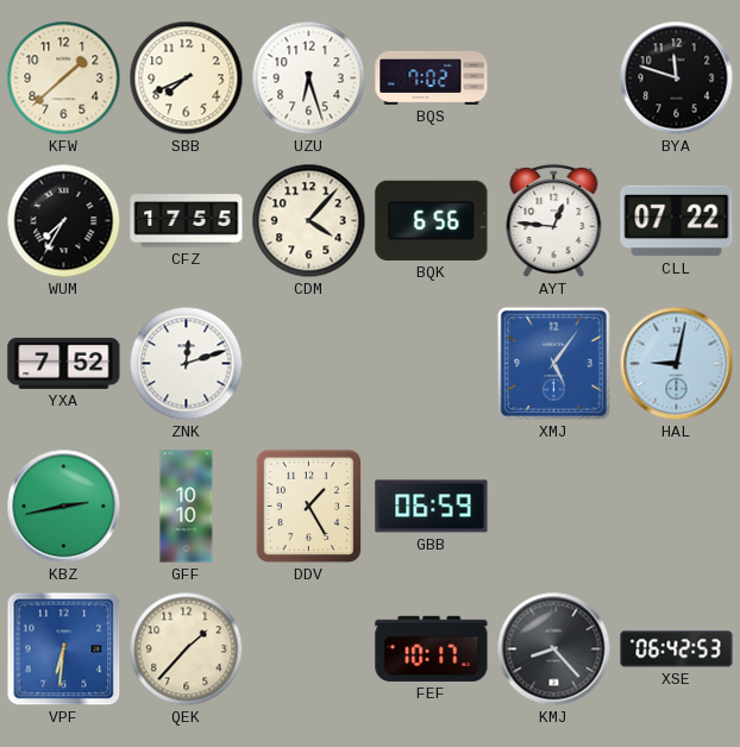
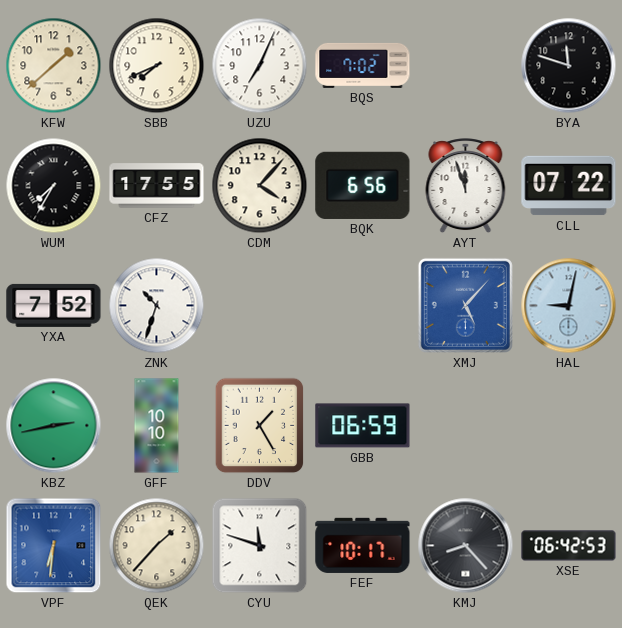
UZU: 6:27 -> 7:04 (260, 66)
AYT: 12:46 -> 11:57 (466, 186)
ZNK: 12:12 -> 10:33 (157, 306)
XMJ: 5:06 -> 5:07 (465, 305)
CYU: none -> 11:48 (260, 546)
